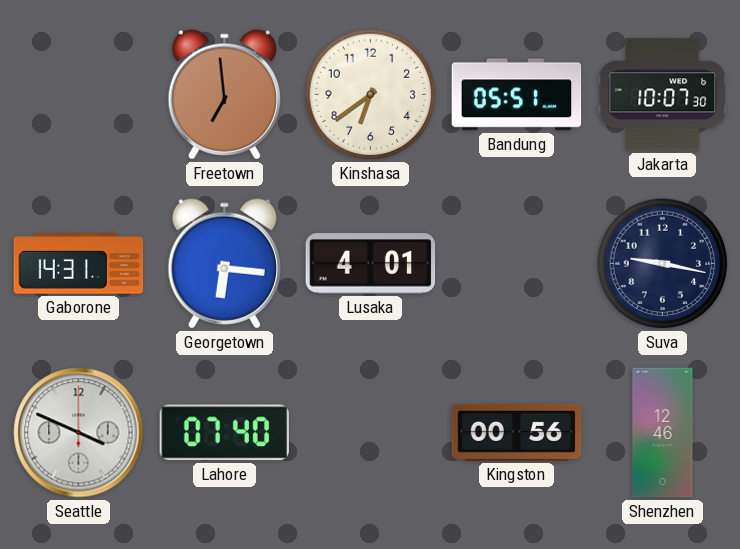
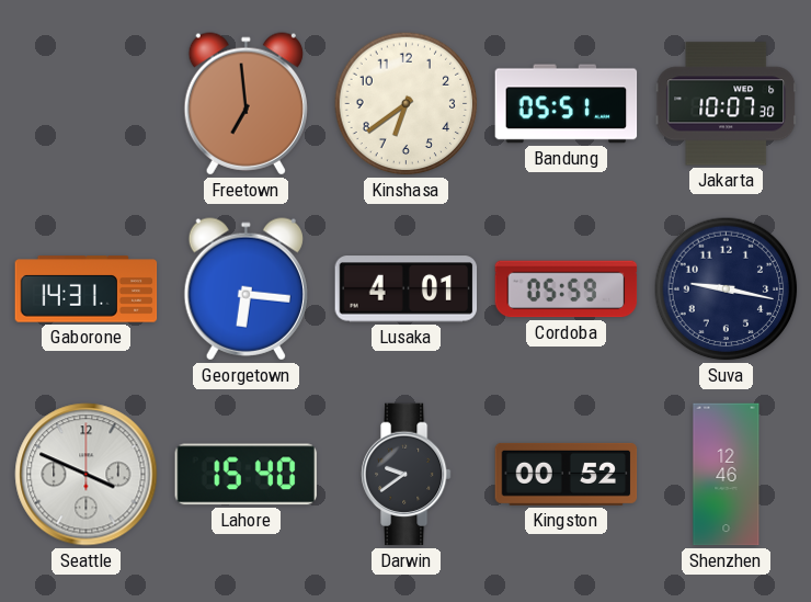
Cordoba: none -> 05:59 (567, 289)
Lahore: 07:40 -> 15:40 (245, 475)
Darwin: none -> 9:39 (405, 475)
Kingston: 00:56 -> 00:52 (567, 474)
